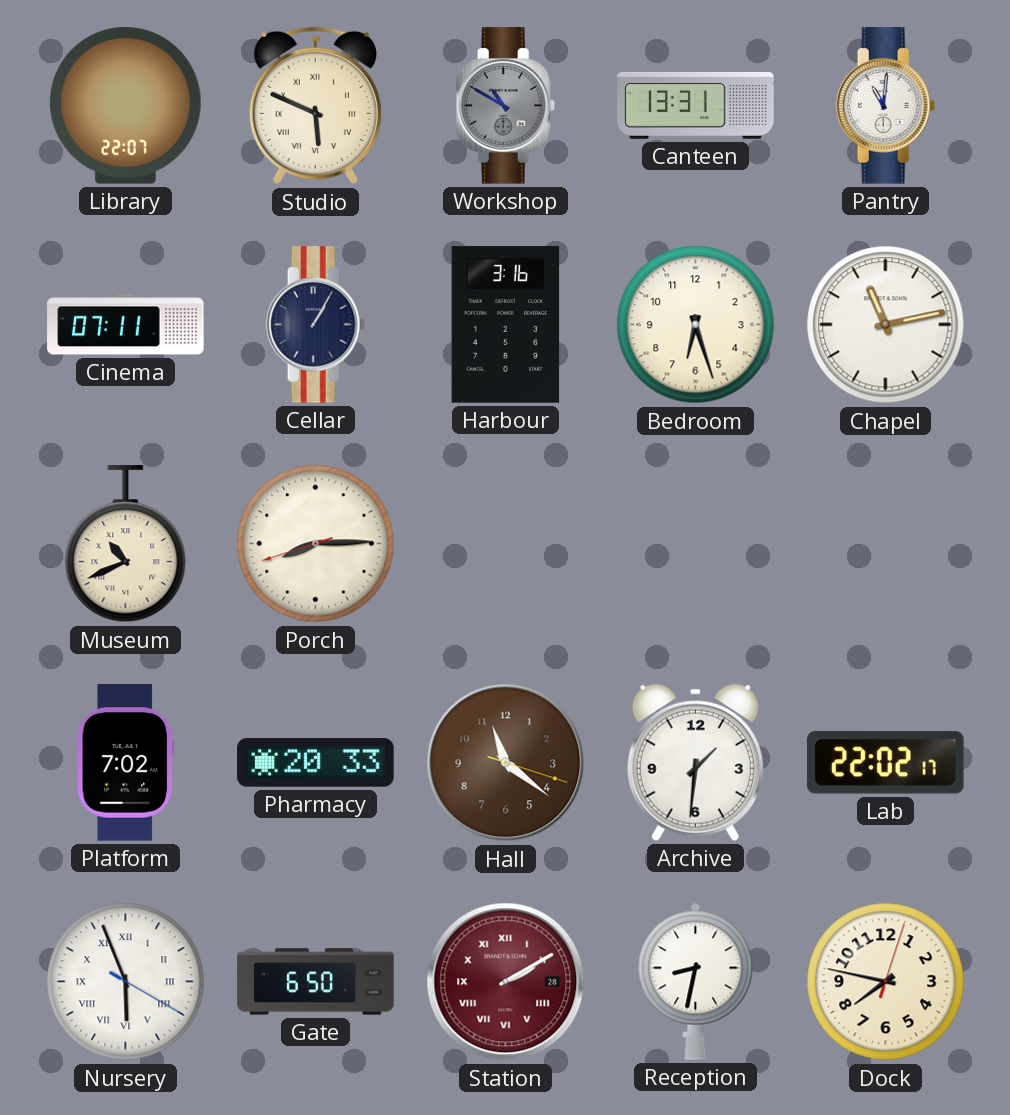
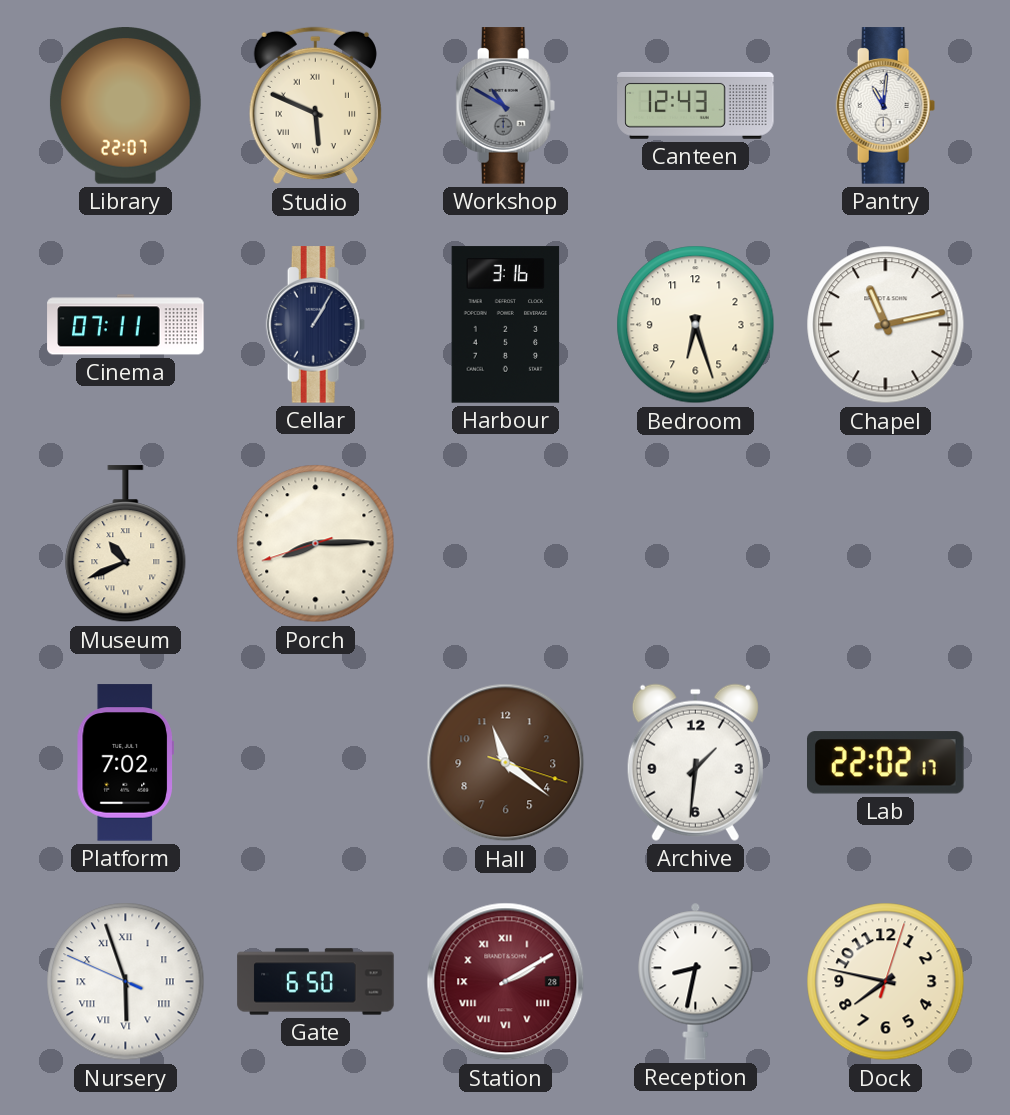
Canteen: 13:31 -> 12:43 (696, 105)
Pharmacy: 20:33 -> none (316, 763)
Nursery: 5:56:20 -> 5:56:49 (126, 982)
